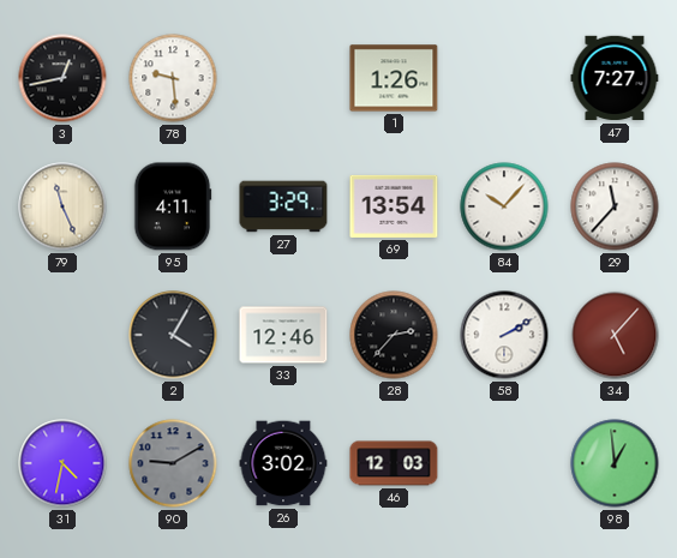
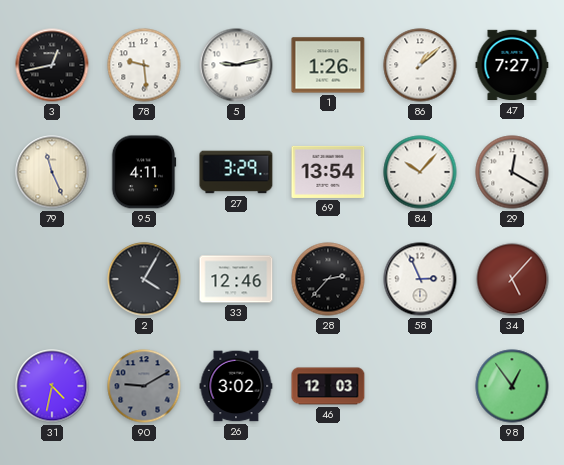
5: none -> 9:13 (236, 65)
86: none -> 1:08 (420, 65)
29: 11:37 -> 12:20 (512, 172)
58: 2:10 -> 2:56 (420, 279)
98: 12:59 -> 12:54 (512, 386)
